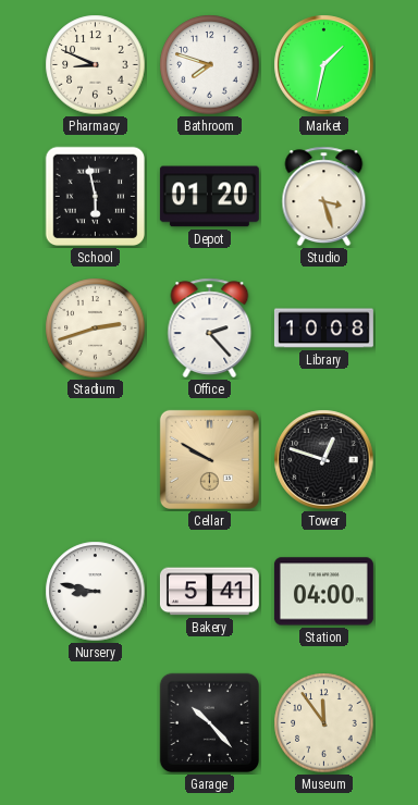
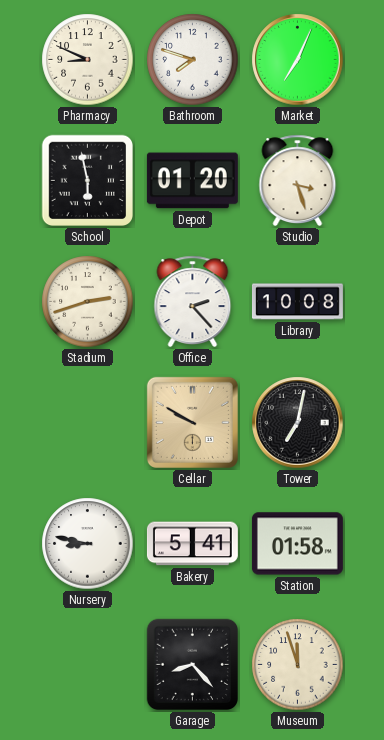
Market: 1:32 -> 7:04 (298, 60)
Tower: 12:48 -> 7:02 (298, 423)
Station: 04:00 -> 01:58 (297, 544)
Garage: 10:23 -> 8:23 (193, 665)
Museum: 11:54 -> 11:57 (298, 665)
